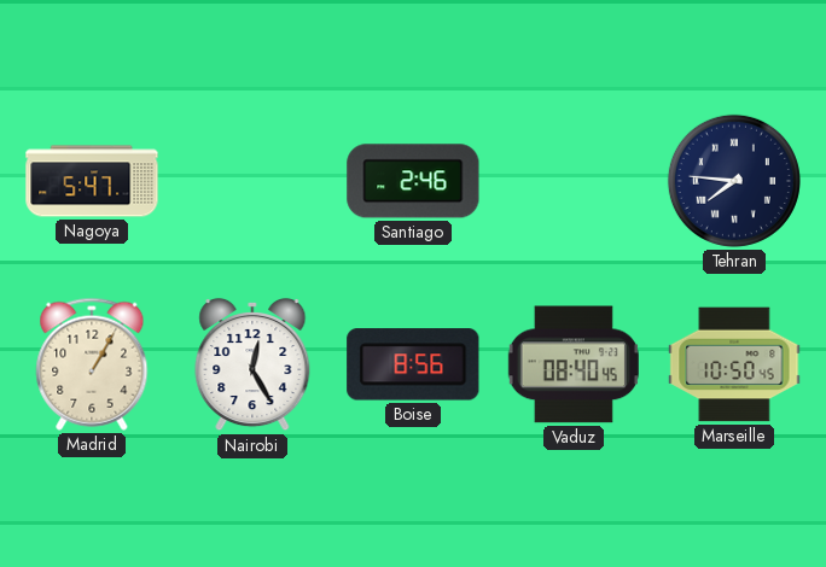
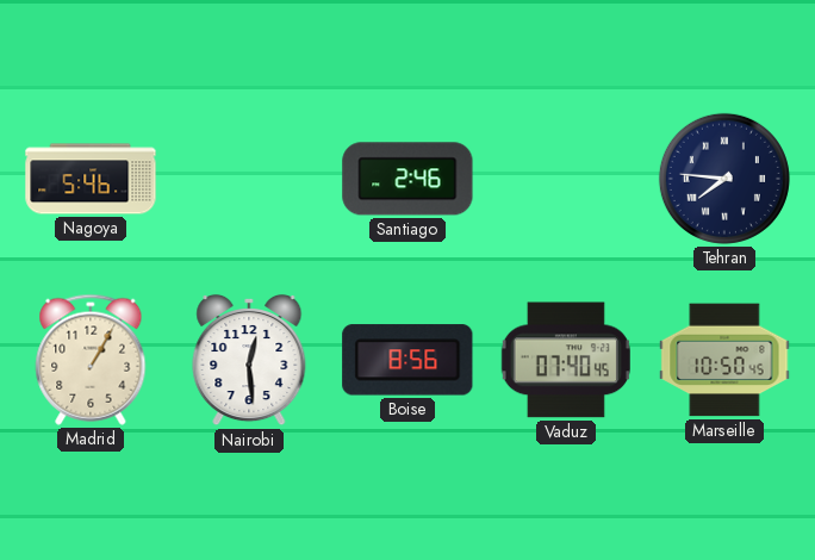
Nagoya: 5:47 -> 5:46 (91, 179)
Nairobi: 12:25 -> 12:29 (249, 360)
Vaduz: 08:40 -> 07:40 (566, 360)
